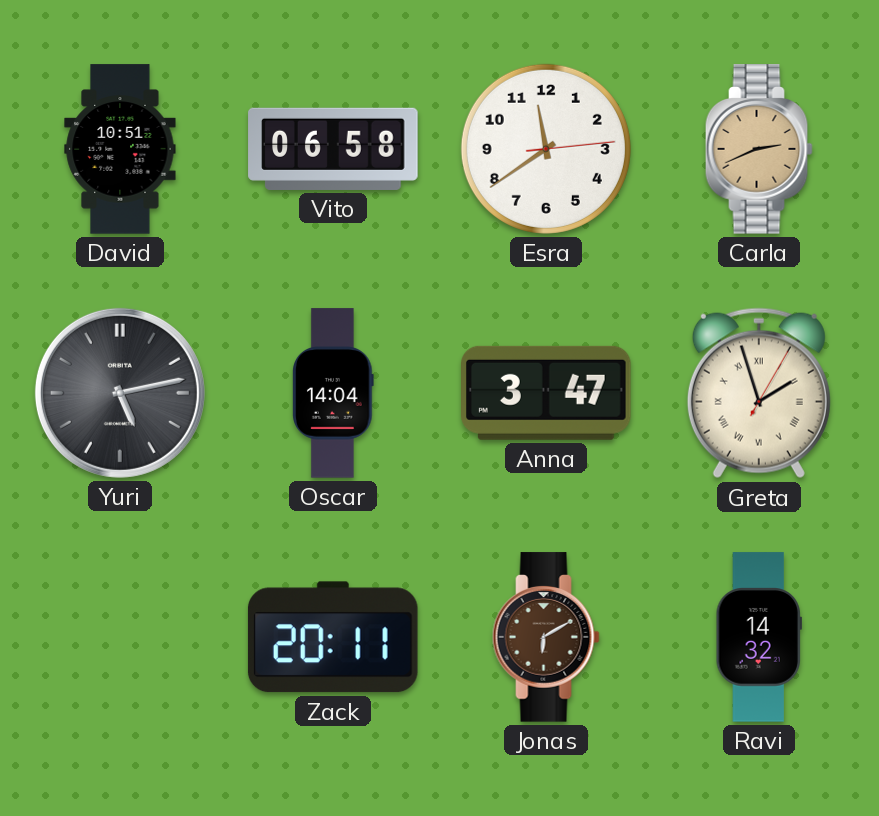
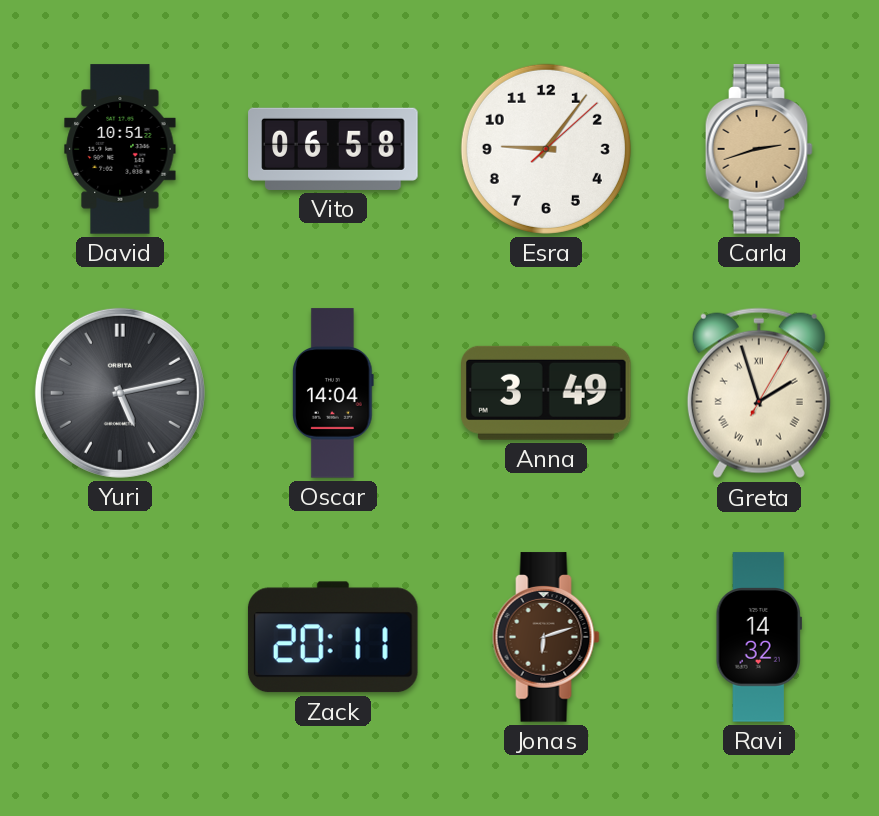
Esra: 11:39 -> 9:06 (546, 149)
Carla: 2:41 -> 2:42 (759, 149)
Anna: 3:47 -> 3:49 (547, 393)
Jonas: 6:10 -> 6:12 (546, 637)
